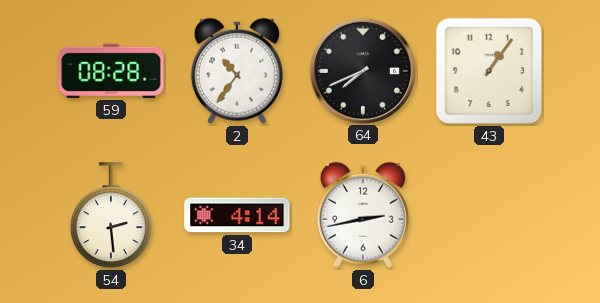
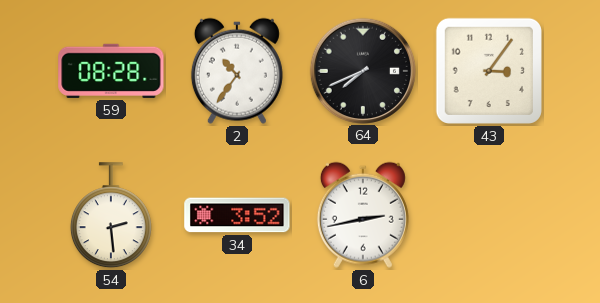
43: 1:06 -> 3:06 (489, 71)
34: 4:14 -> 3:52 (237, 215)
